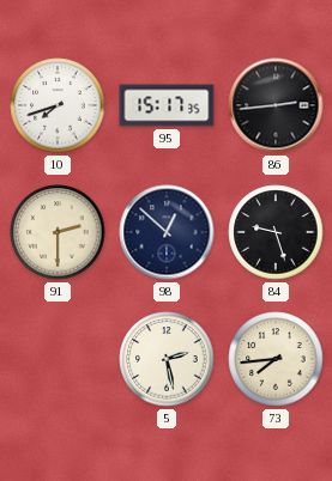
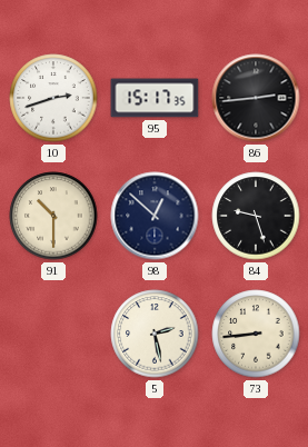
10: 7:42 -> 2:42 (53, 98)
91: 2:30 -> 10:30 (53, 216)
73: 7:44 -> 8:44 (256, 334)
